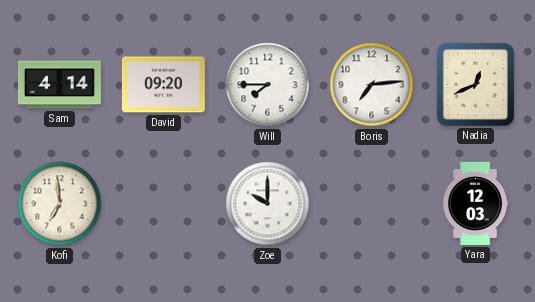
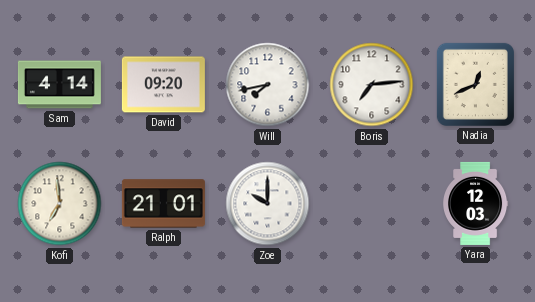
Will: 7:45 -> 7:43 (268, 85)
Ralph: none -> 21:01 (163, 204)
